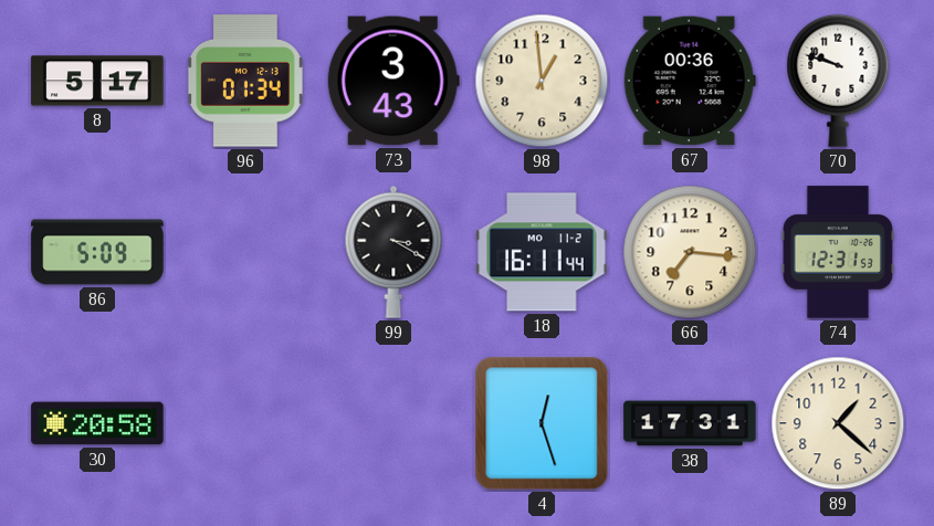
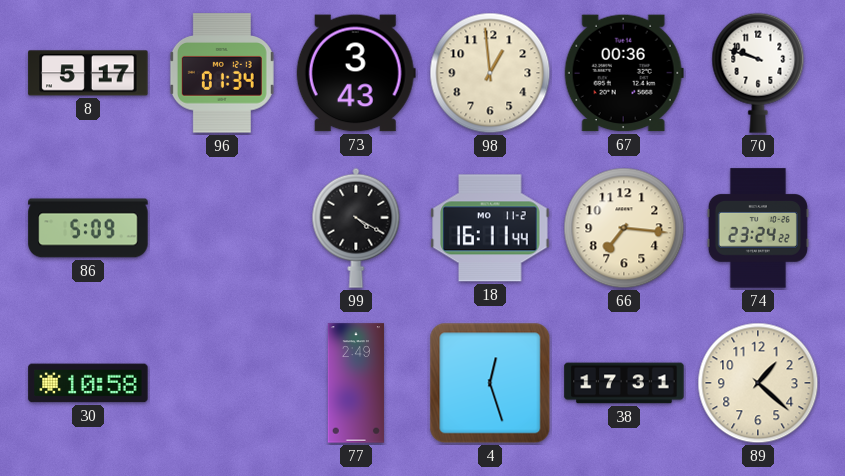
99: 3:20 -> 4:20 (356, 228)
74: 12:31 -> 23:24 (758, 228)
30: 20:58 -> 10:58 (88, 383)
77: none -> 2:49 (356, 383)
